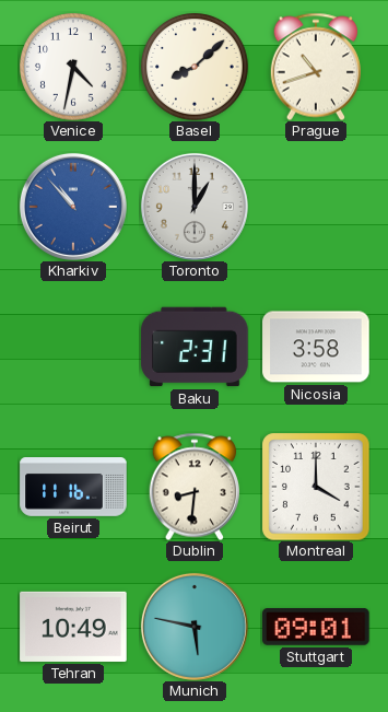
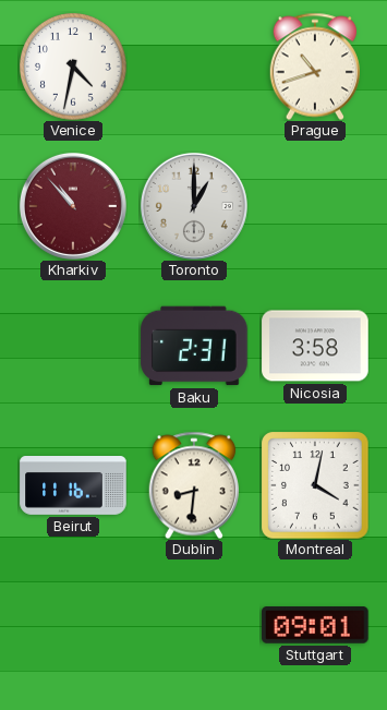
Basel: 8:08 -> none (195, 67)
Kharkiv dial: blue -> burgundy (73, 206)
Montreal: 4:00 -> 4:02 (315, 485)
Tehran: 10:49 -> none (73, 627)
Munich: 5:47 -> none (195, 627)
